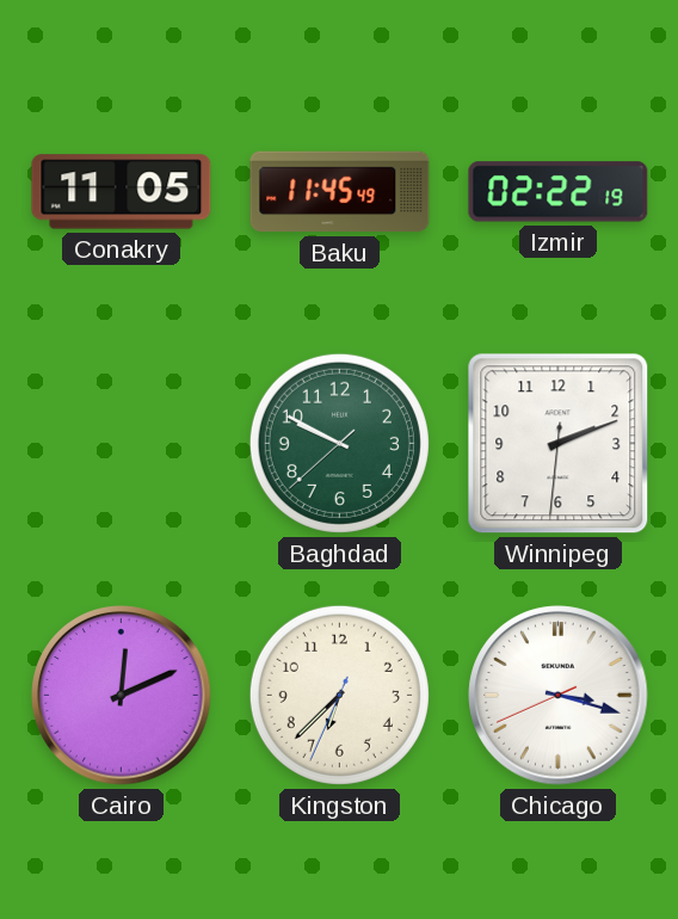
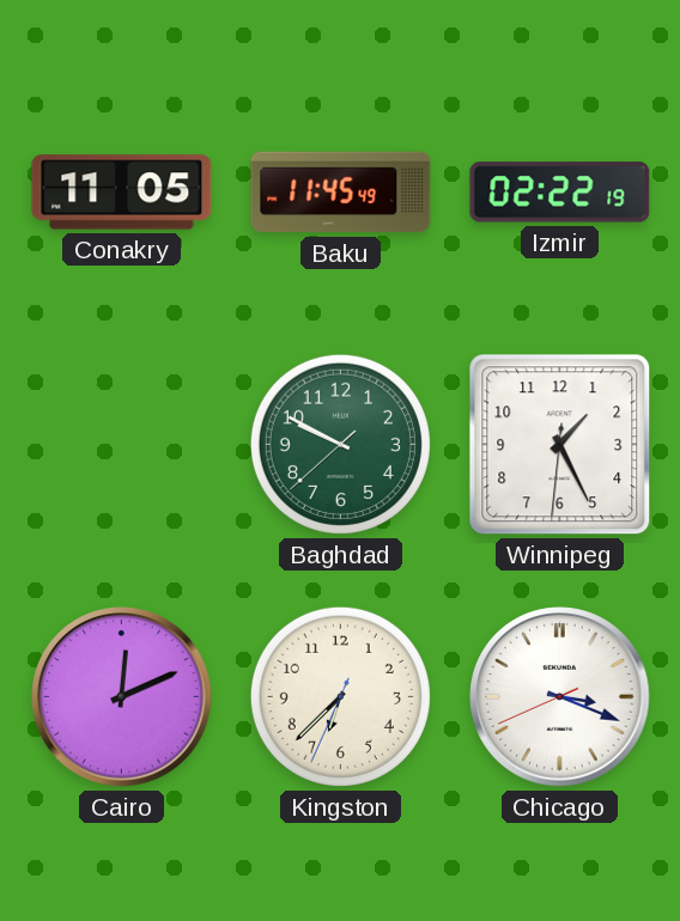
Winnipeg: 2:11 -> 1:25 (560, 445)
Chicago: 3:17 -> 3:18 (560, 697)
